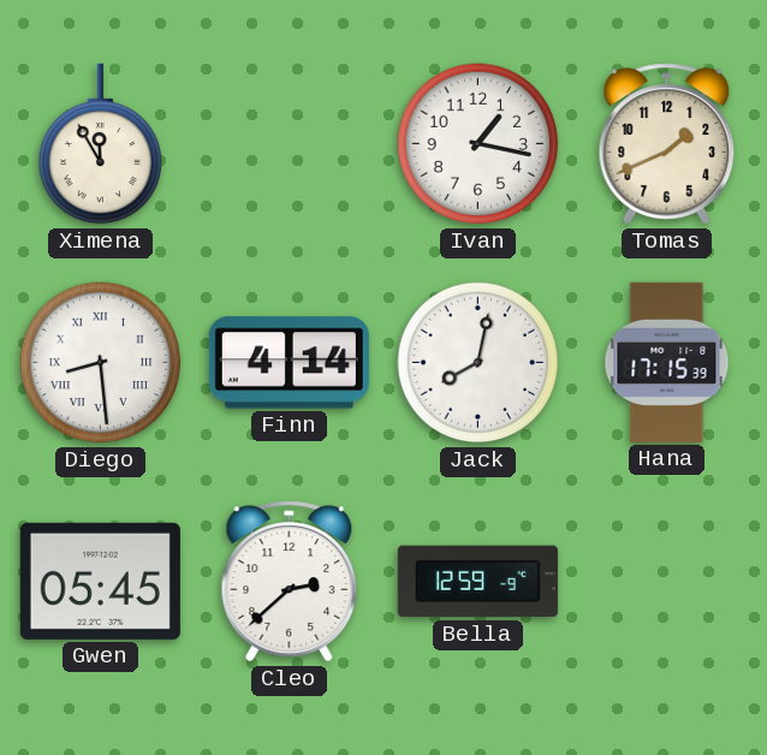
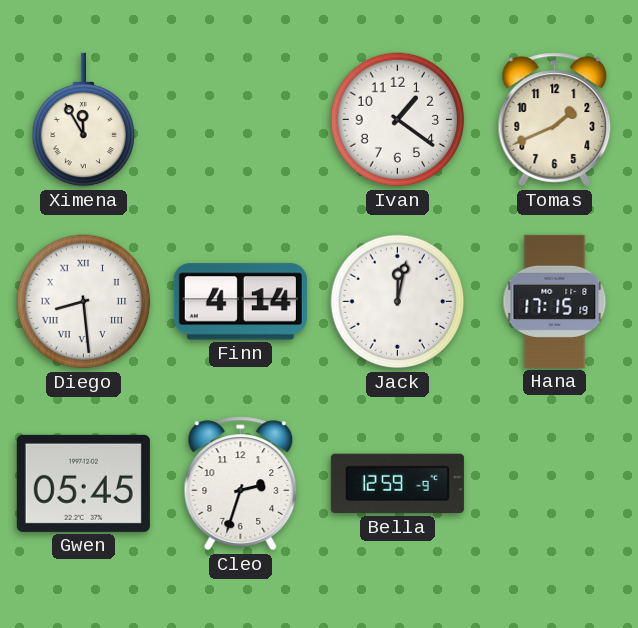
Ivan: 1:17 -> 1:21 (398, 120)
Jack: 8:02 -> 12:02 (398, 302)
Hana: 17:15:39 -> 17:15:19 (555, 301)
Cleo: 2:38 -> 2:33 (241, 484)
